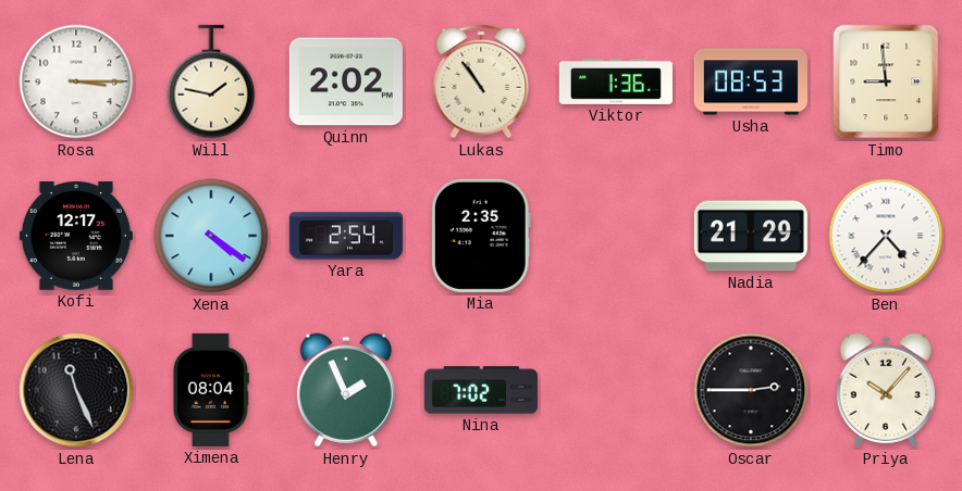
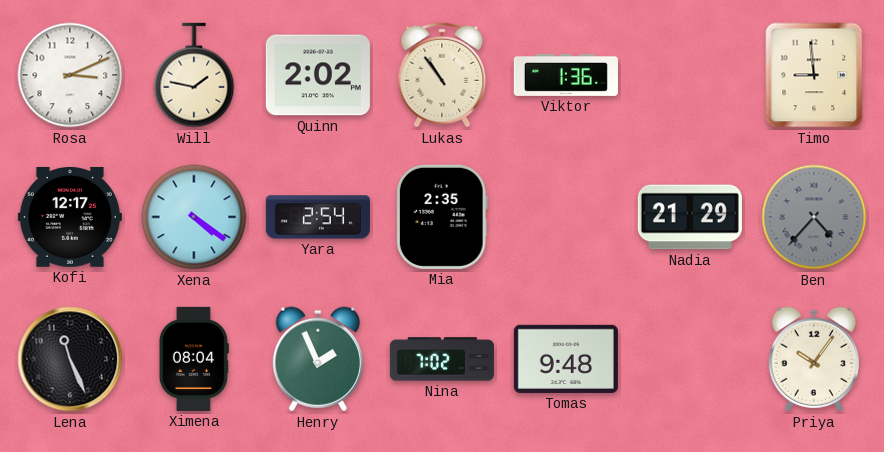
Rosa: 3:15 -> 3:11 (70, 75)
Usha: 08:53 -> none (751, 81)
Ben dial: white -> grey (814, 217)
Tomas: none -> 9:48 (566, 359)
Oscar: 2:45 -> none (751, 390)
Priya: 10:07 -> 10:06 (814, 359)
